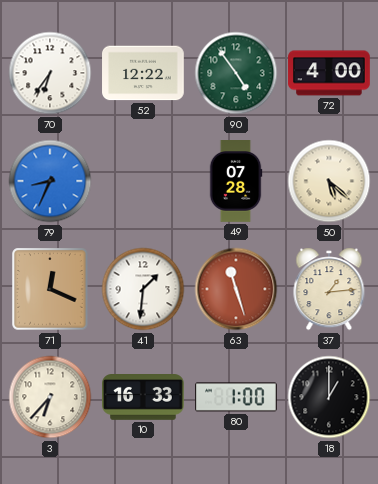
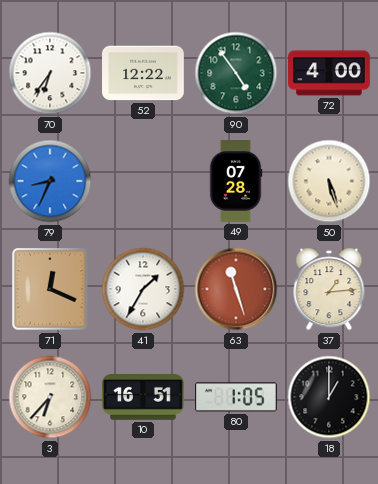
50: 5:22 -> 5:27 (329, 181)
41: 1:31 -> 1:35 (143, 289)
10: 16:33 -> 16:51 (144, 398)
80: 1:00 -> 1:05 (237, 397)
